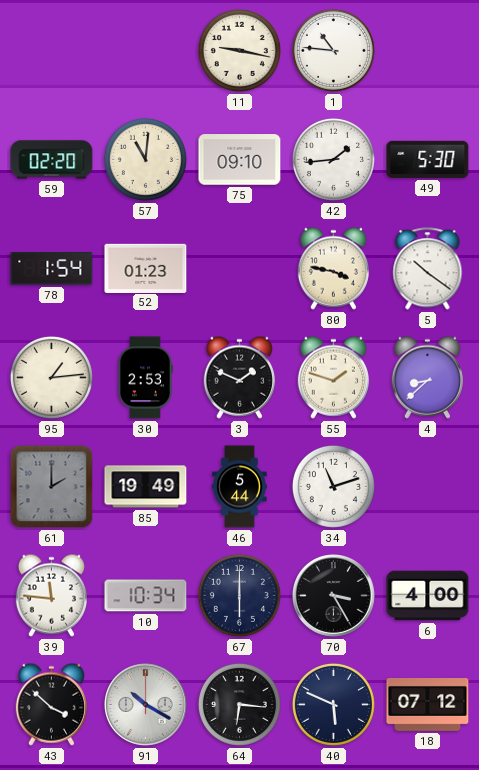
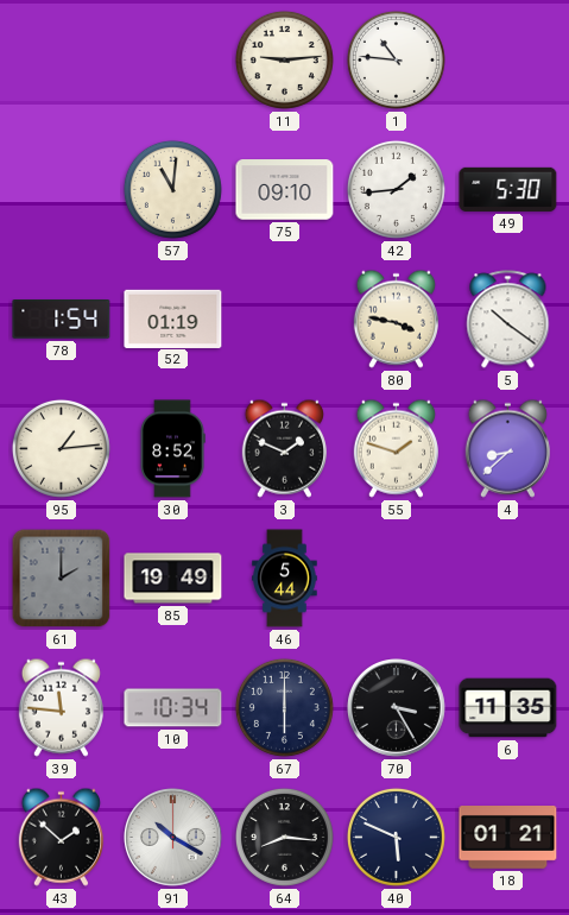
11: 9:17 -> 9:14 (284, 59)
59: 02:20 -> none (52, 160)
52: 01:23 -> 01:19 (173, 318)
30: 2:53 -> 8:52 (172, 449)
34: 11:12 -> none (333, 486)
6: 4:00 -> 11:35 (508, 708)
43: 3:52 -> 1:52 (61, 837)
64: 6:16 -> 8:16 (284, 837)
18: 07:12 -> 01:21 (508, 838)
